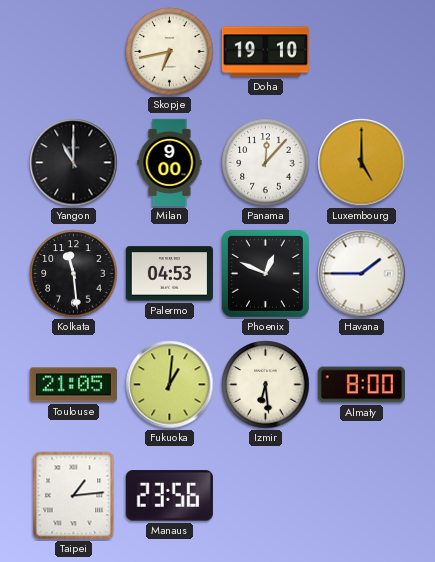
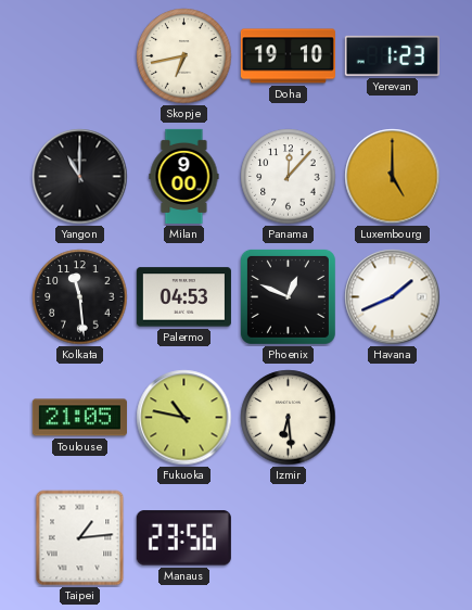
Yerevan: none -> 1:23 (392, 55)
Havana: 1:45 -> 1:41 (393, 297)
Fukuoka: 1:01 -> 10:47 (184, 418)
Almaty: 8:00 -> none (361, 385)
